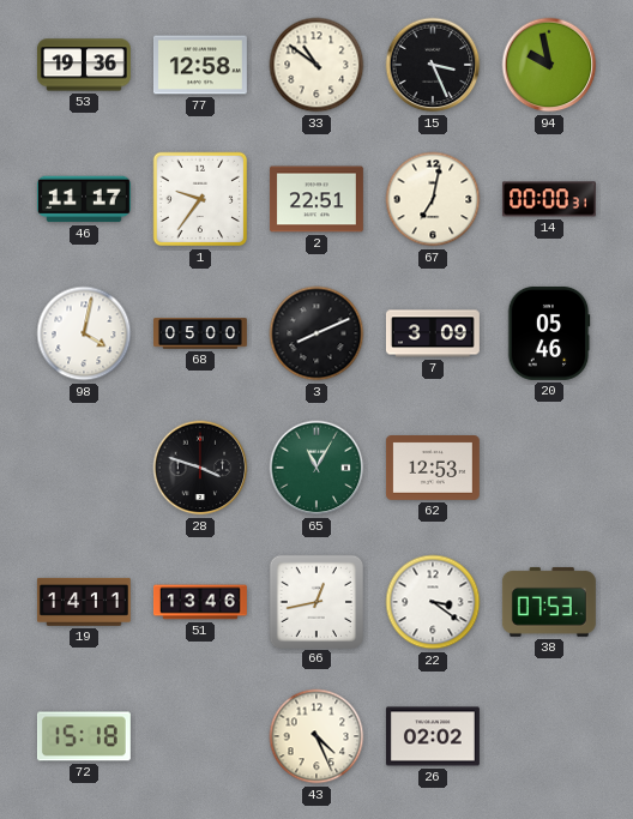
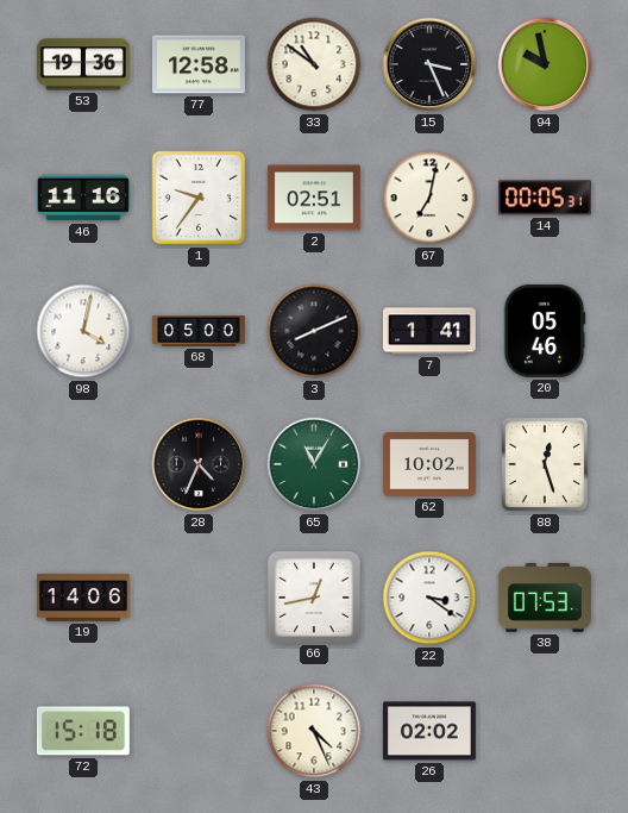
46: 11:17 -> 11:16 (83, 198)
2: 22:51 -> 02:51 (314, 198)
14: 00:00 -> 00:05 (545, 198)
7: 3:09 -> 1:41 (429, 331)
28: 3:48 -> 4:34 (199, 464)
62: 12:53 -> 10:02 (429, 465)
88: none -> 12:27 (545, 464)
19: 14:11 -> 14:06 (83, 598)
51: 13:46 -> none (200, 602)
